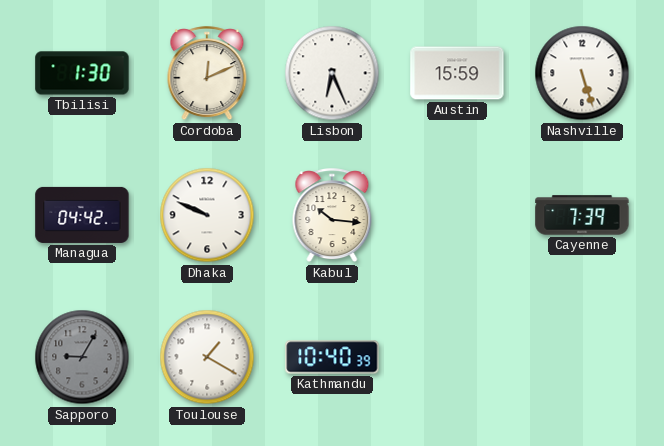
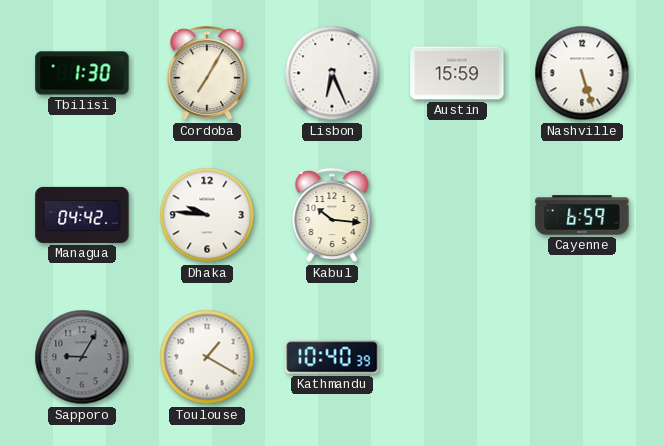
Cordoba: 12:11 -> 7:05 (207, 74)
Dhaka: 9:49 -> 9:46 (207, 215)
Cayenne: 7:39 -> 6:59 (582, 215)
